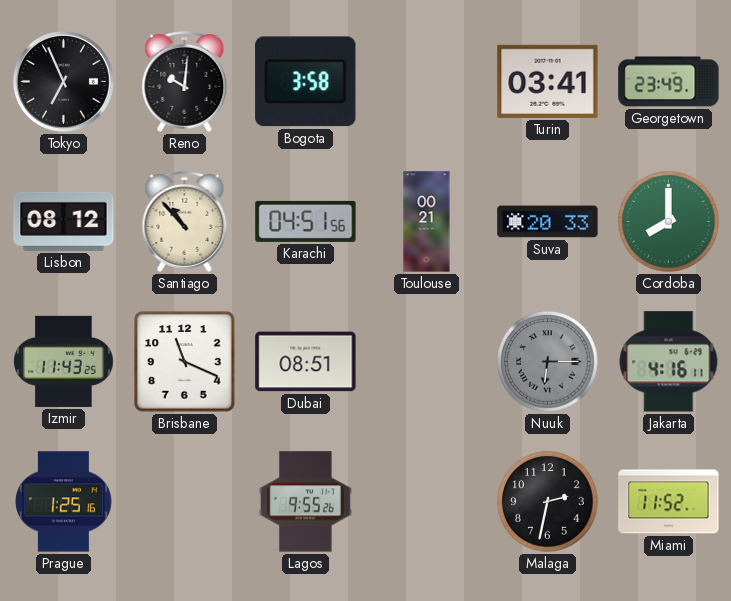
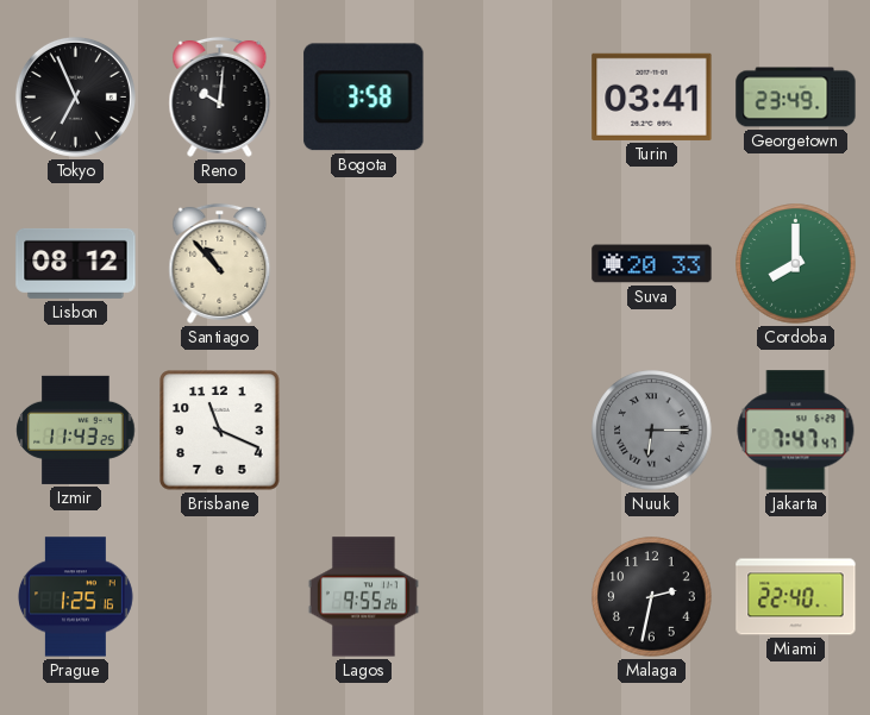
Karachi: 04:51 -> none (306, 221)
Toulouse: 00:21 -> none (427, 222)
Dubai: 08:51 -> none (306, 362)
Jakarta: 4:16 -> 7:47 (796, 431)
Miami: 11:52 -> 22:40 (796, 597)
